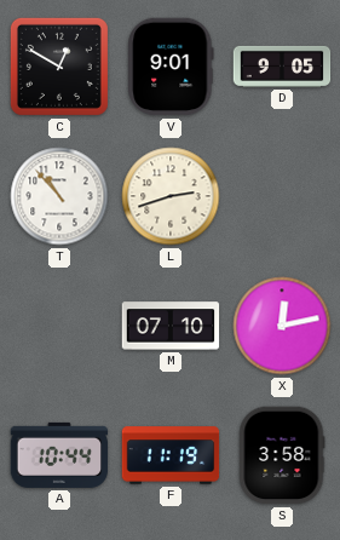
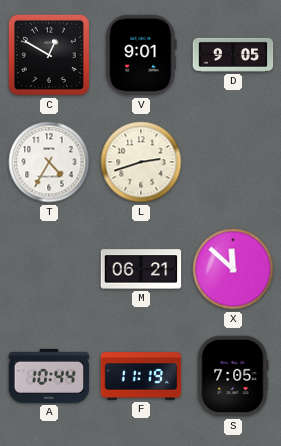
T: 10:53 -> 4:35 (49, 162)
M: 07:10 -> 06:21 (141, 269)
X: 12:13 -> 11:52 (233, 269)
S: 3:58 -> 7:05 (233, 376)
